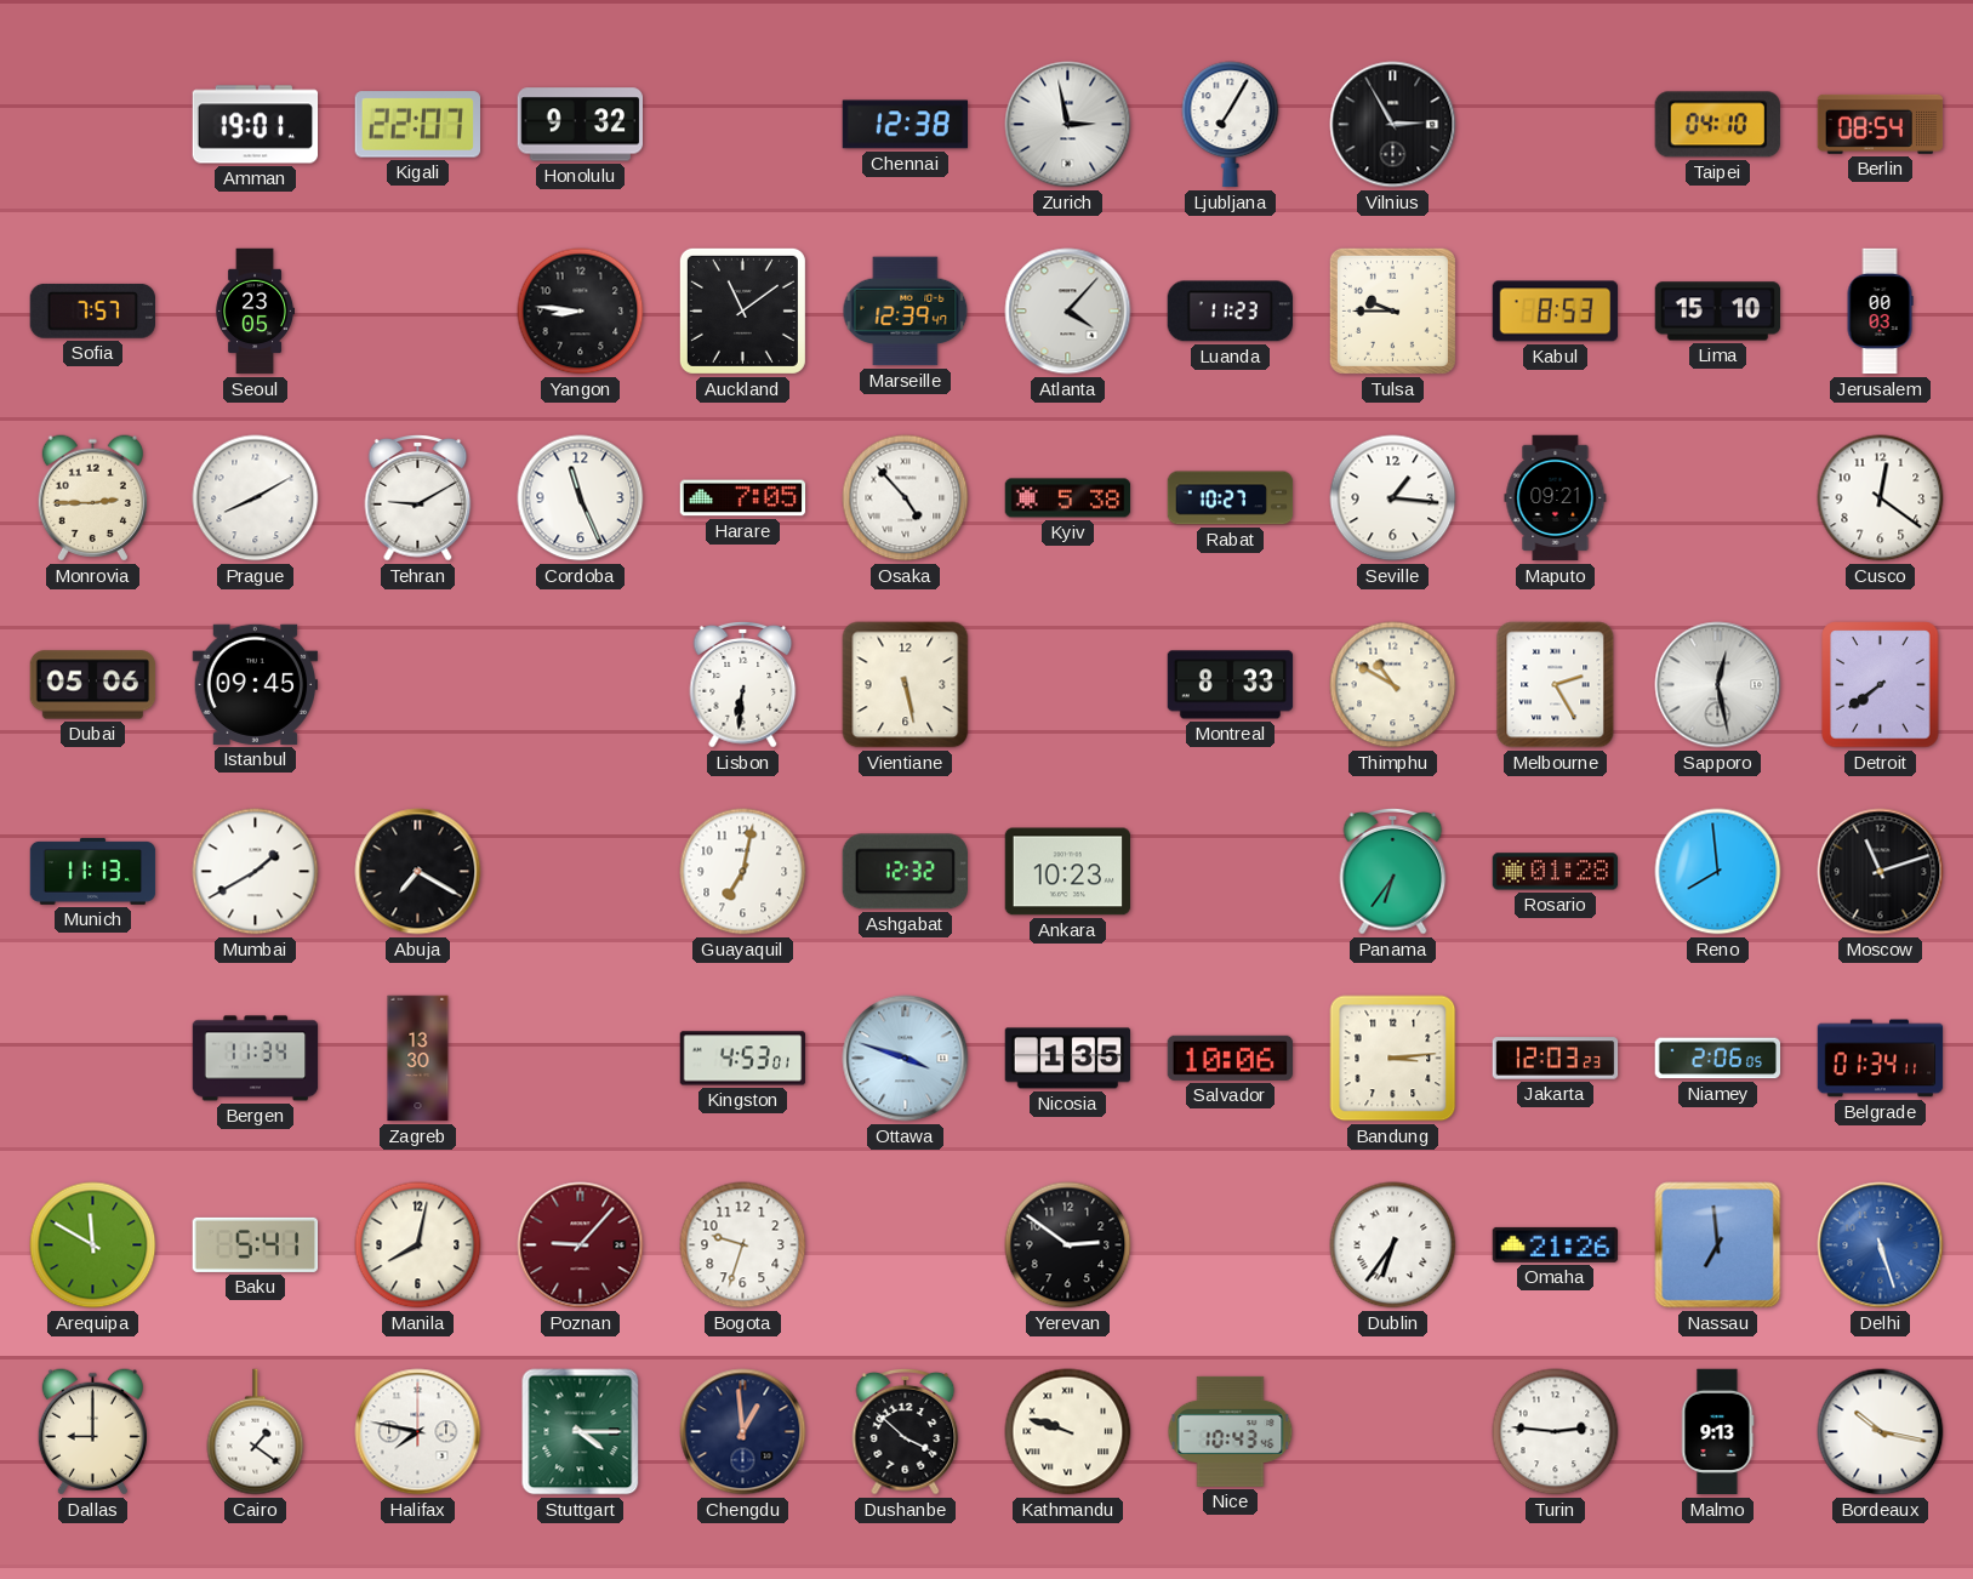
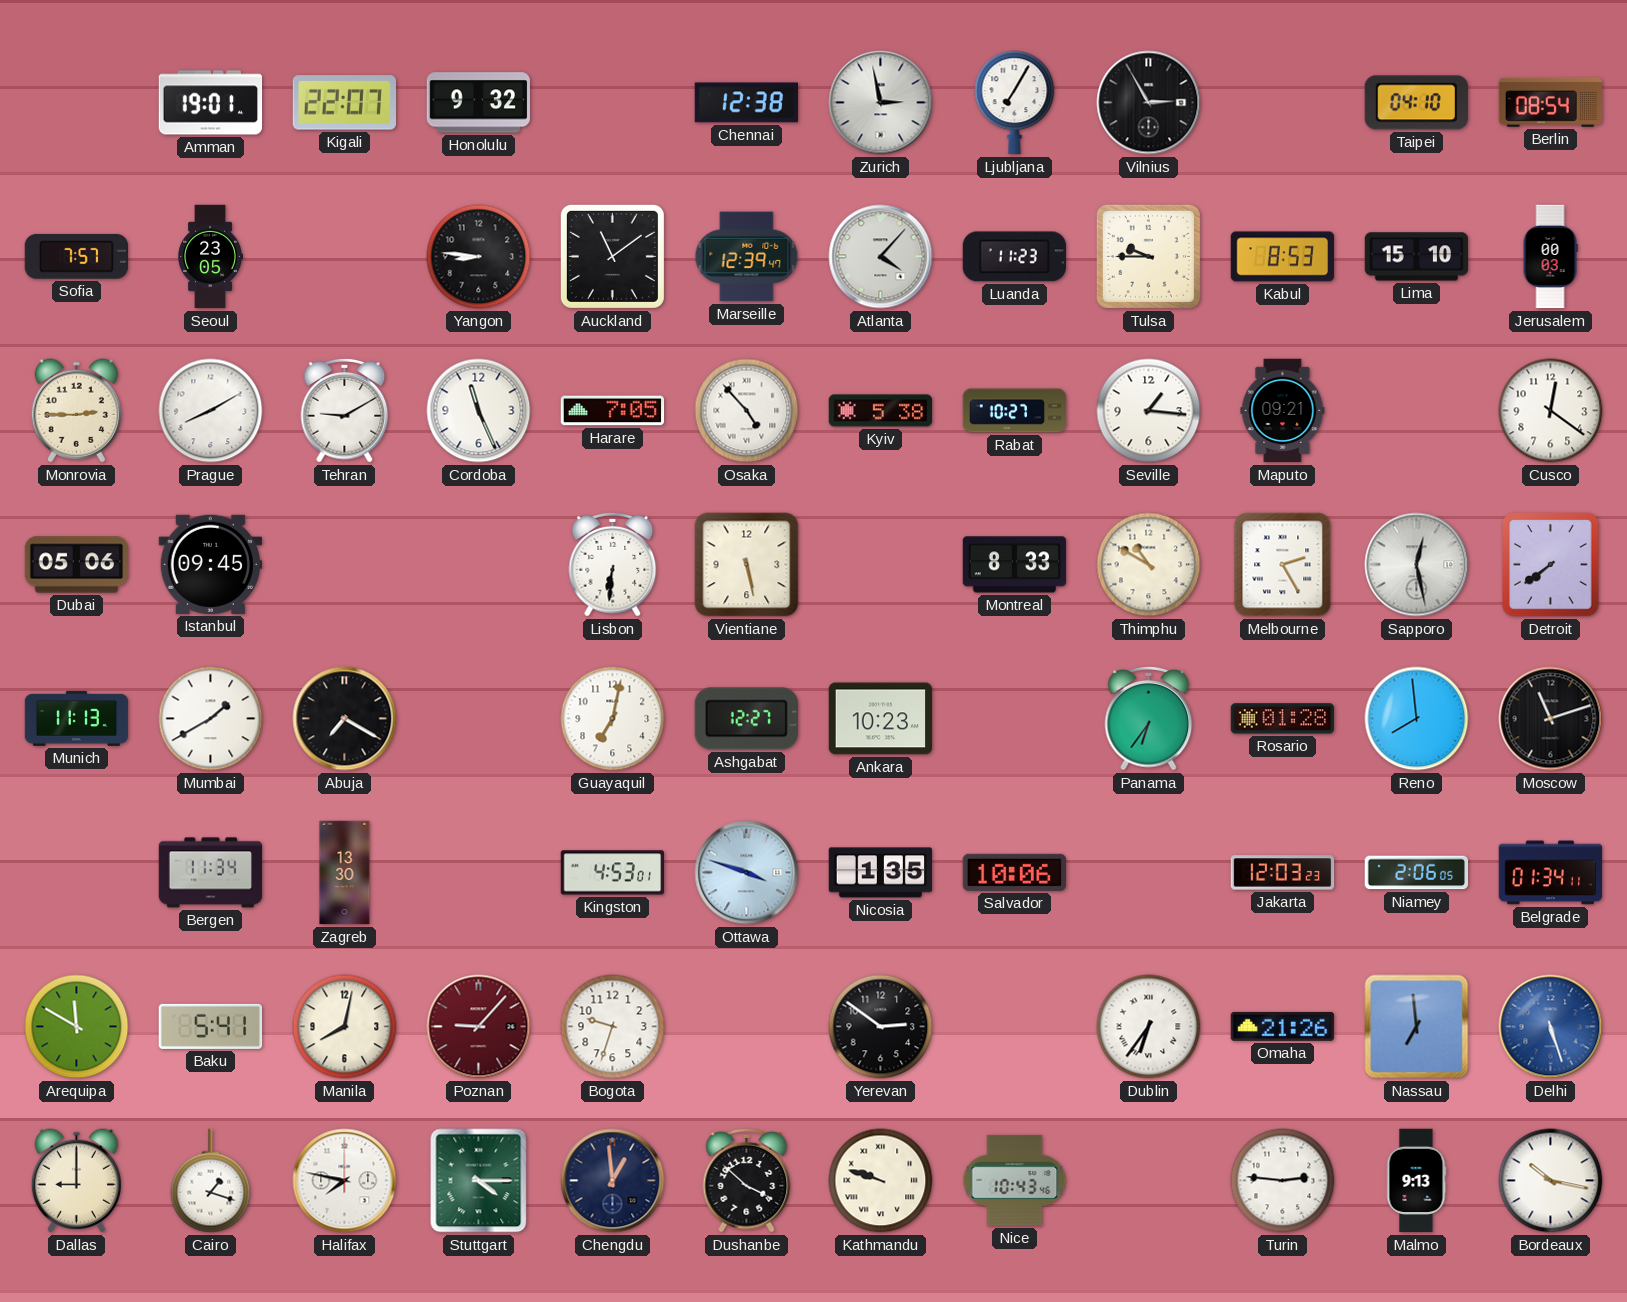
Ashgabat: 12:32 -> 12:27 (746, 719)
Bandung: 3:14 -> none (1393, 1059)
Cairo: 1:21 -> 1:18 (211, 1181)
